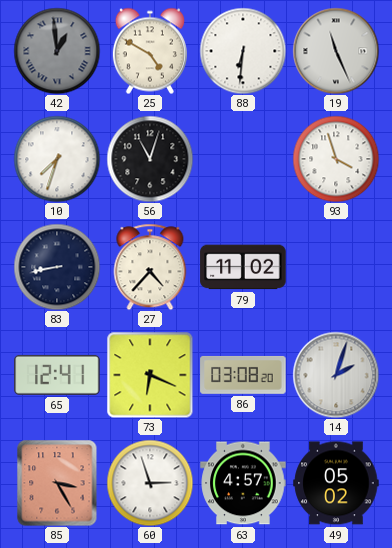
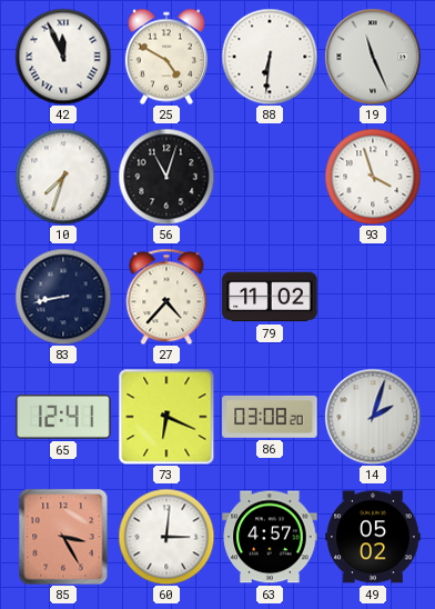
42: 12:59 -> 11:56 (63, 57)
42 dial: grey -> white (63, 57)
60: 2:57 -> 3:01 (166, 537)
